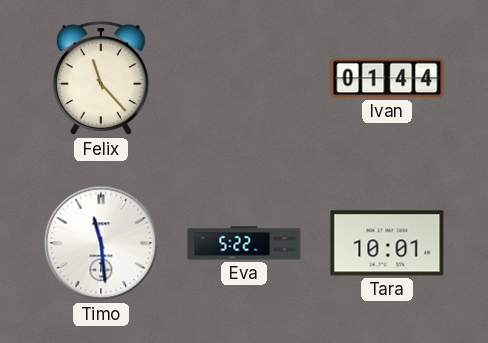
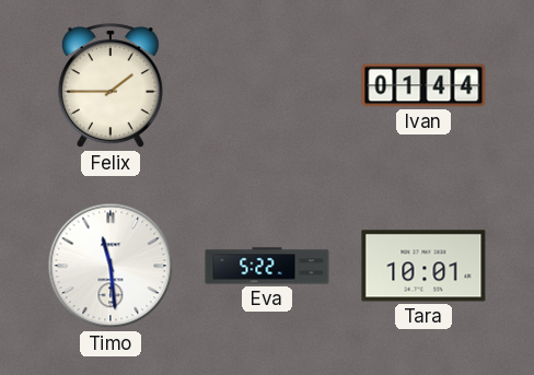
Felix: 11:23 -> 1:45 (111, 86)
